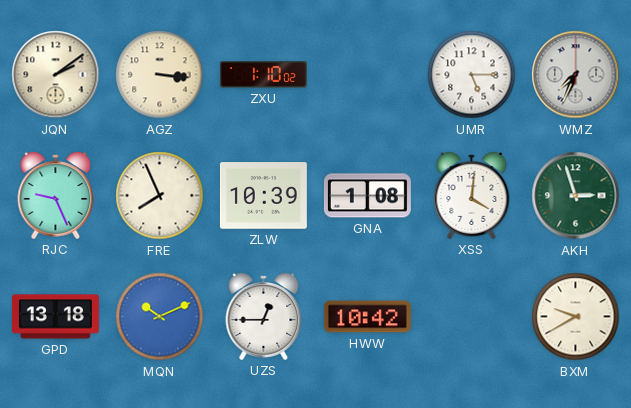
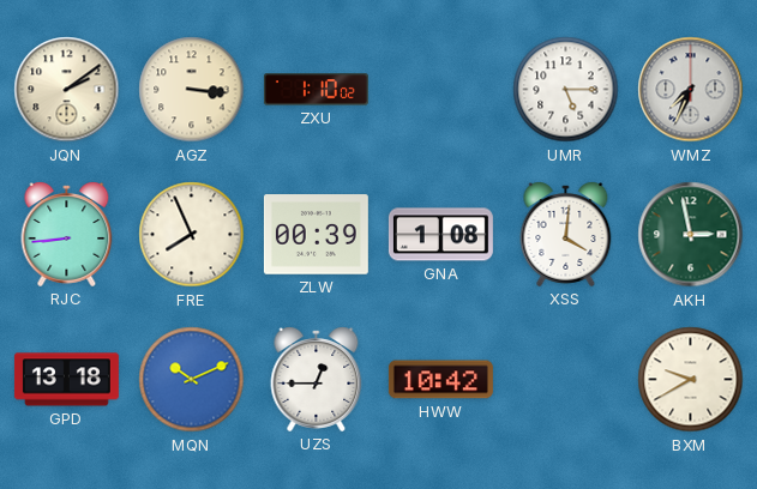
RJC: 9:26 -> 8:44 (67, 235)
ZLW: 10:39 -> 00:39 (316, 235)
AKH: 2:57 -> 2:58 (691, 235)
